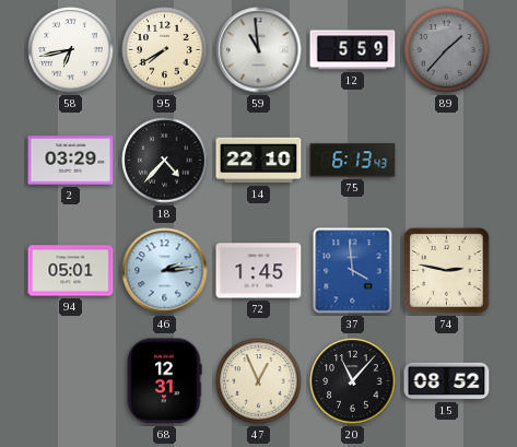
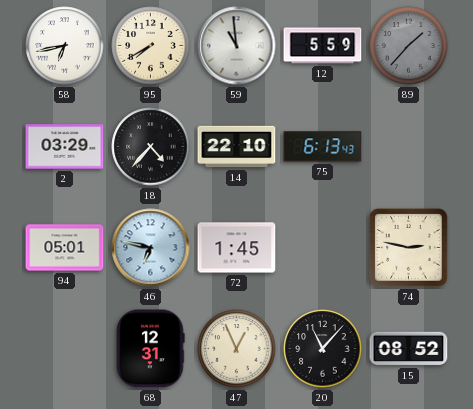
46: 2:14 -> 6:47 (151, 248)
37: 3:59 -> none (353, 271)
